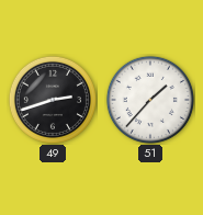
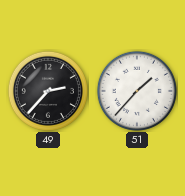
49: 2:42 -> 2:37 (48, 91)
